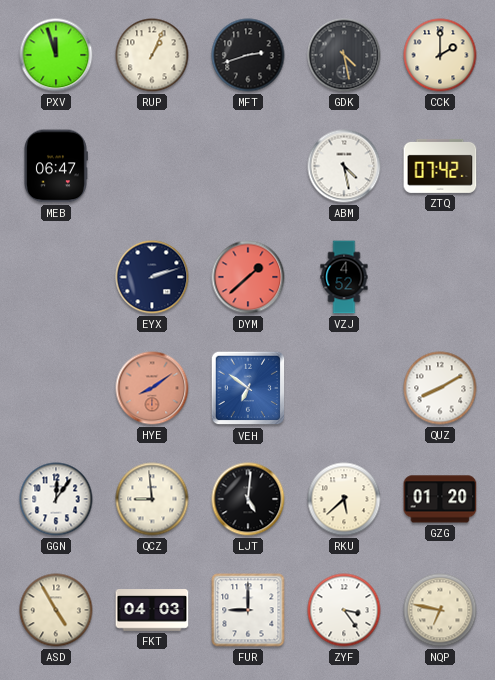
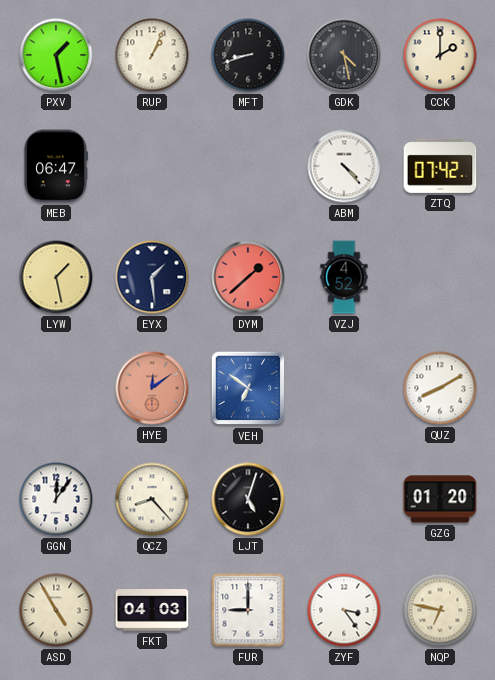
PXV: 11:57 -> 1:28 (56, 55)
MFT: 2:42 -> 8:42 (248, 55)
ABM: 4:28 -> 4:23 (344, 166)
LYW: none -> 1:28 (56, 277)
EYX: 2:12 -> 1:29 (152, 277)
HYE: 8:09 -> 12:09 (152, 388)
QCZ: 8:59 -> 8:23 (152, 499)
LJT: 5:01 -> 5:03 (248, 499)
RKU: 5:38 -> none (344, 499)
